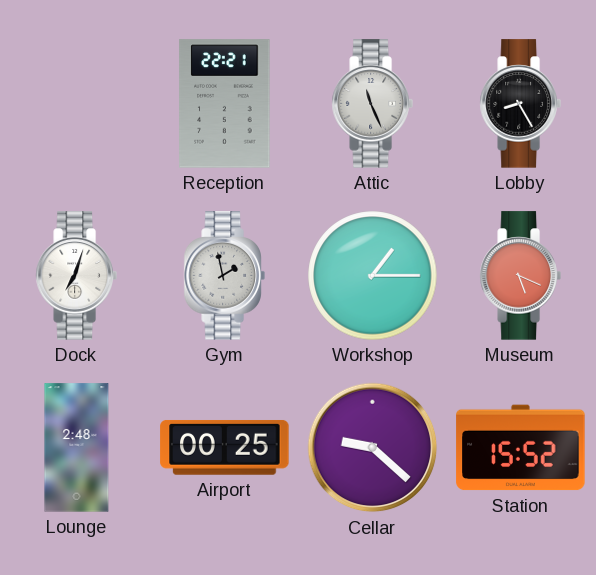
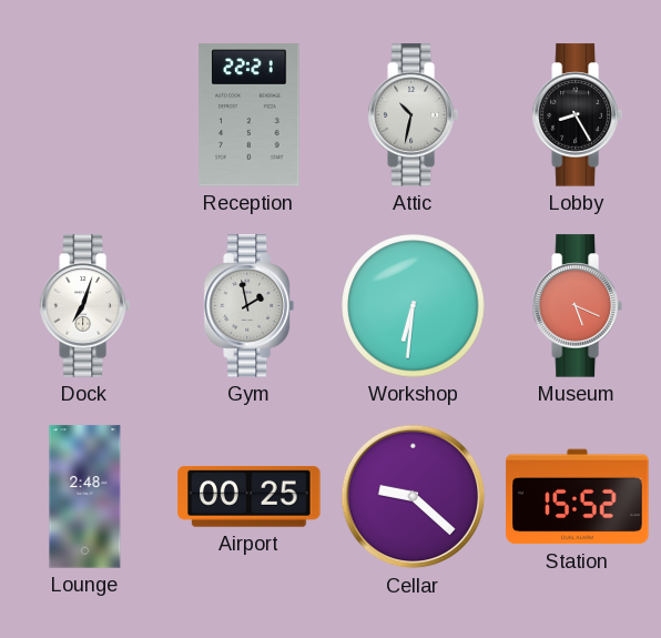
Attic: 11:26 -> 10:32 (413, 115)
Workshop: 1:15 -> 6:31 (414, 306)
